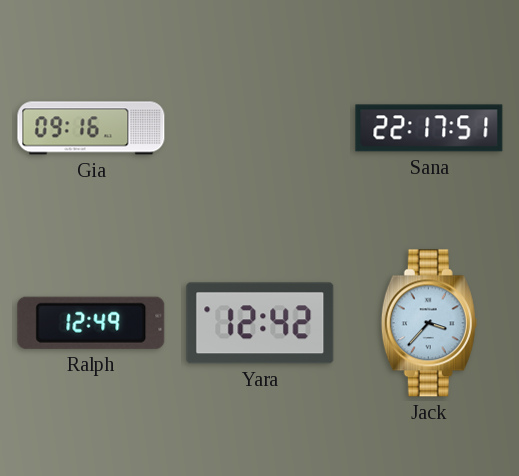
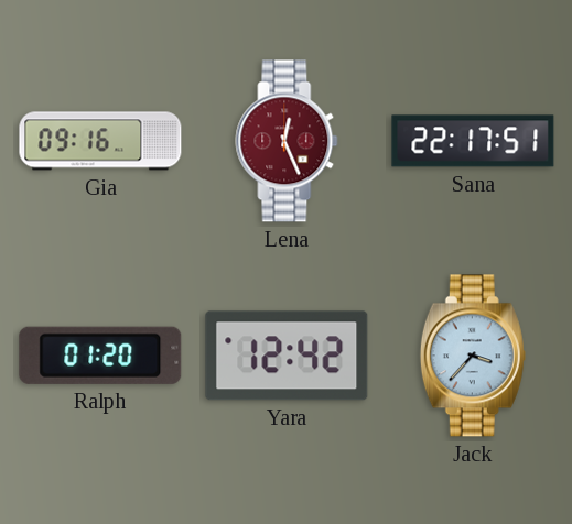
Lena: none -> 12:26 (287, 141)
Ralph: 12:49 -> 01:20 (100, 356)
